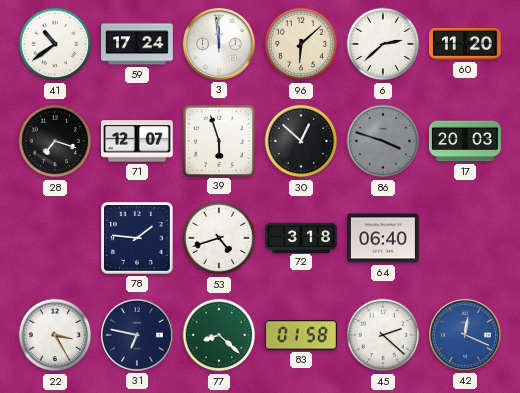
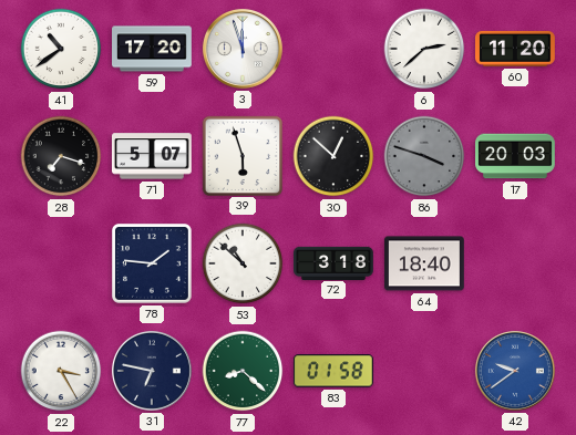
59: 17:24 -> 17:20 (153, 49)
3: 11:59 -> 11:57 (243, 49)
96: 6:08 -> none (301, 44)
71: 12:07 -> 5:07 (152, 156)
53: 4:42 -> 10:52 (243, 263)
64: 06:40 -> 18:40 (425, 263)
45: 2:22 -> none (383, 335)
42: 12:19 -> 9:39 (515, 371)
